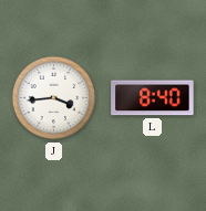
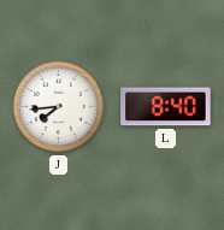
J: 3:44 -> 7:44 (59, 107)
